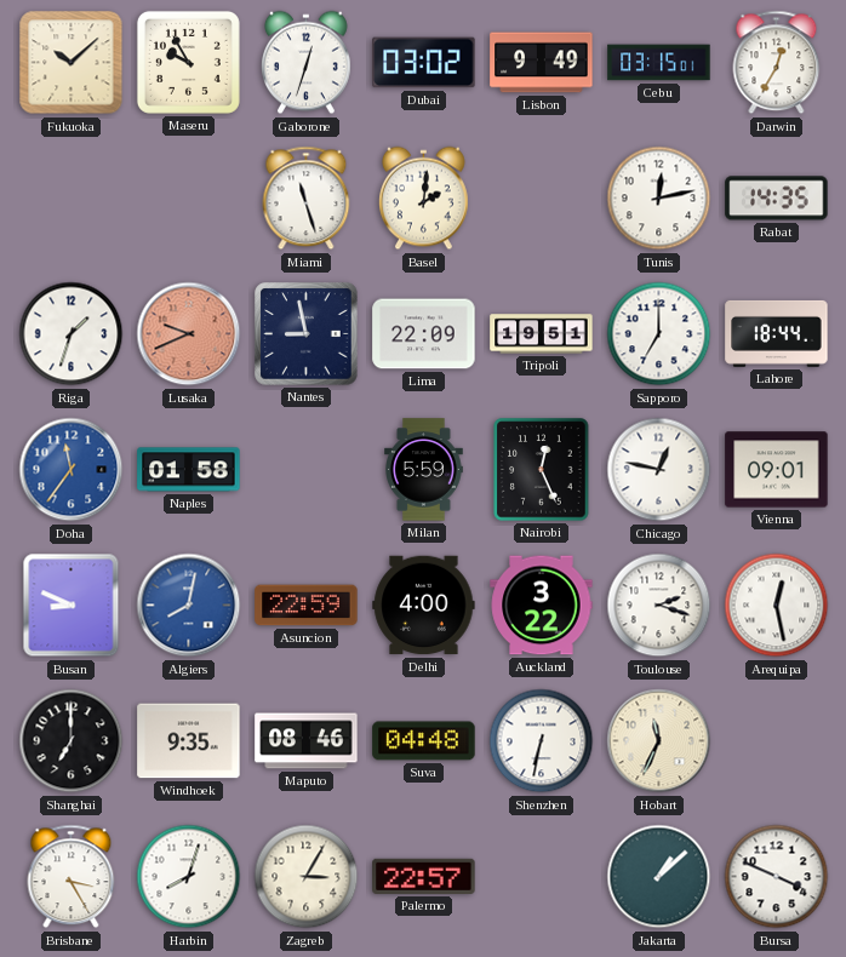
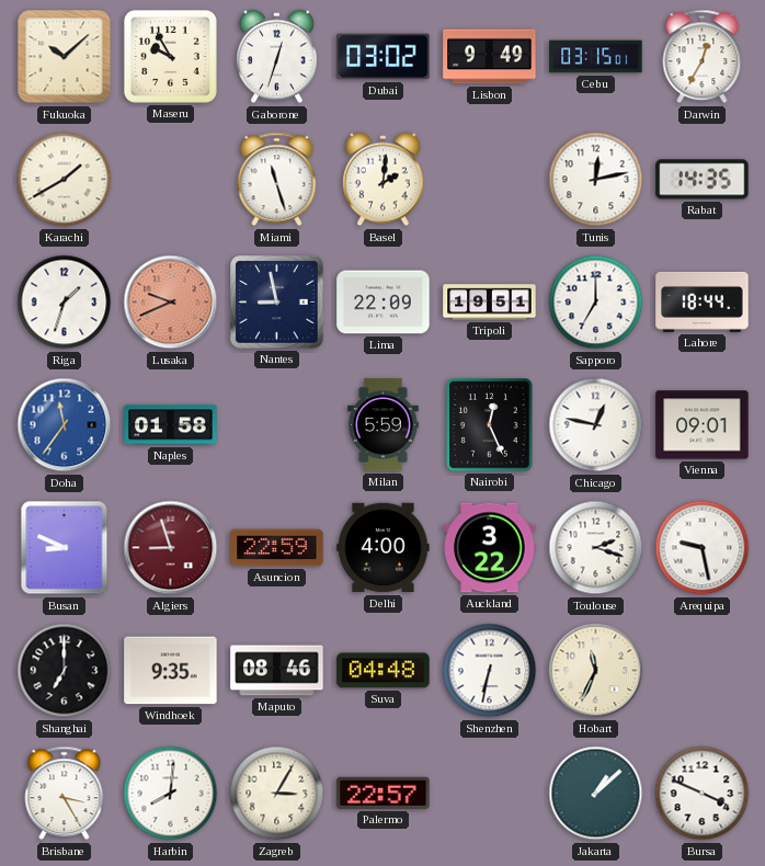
Karachi: none -> 1:40 (65, 180)
Algiers: 8:02 -> 8:57 (171, 548)
Algiers dial: blue -> burgundy (171, 548)
Arequipa: 12:28 -> 9:28 (703, 548)
Harbin: 8:03 -> 8:01 (171, 794)
